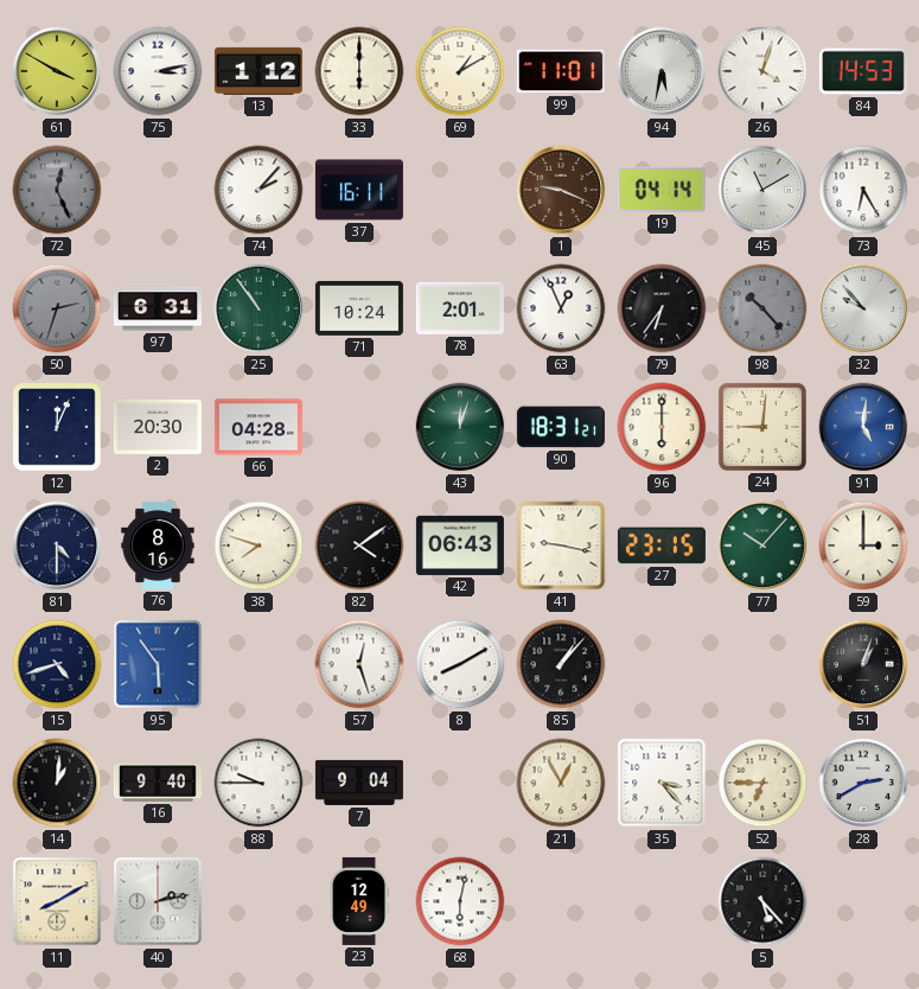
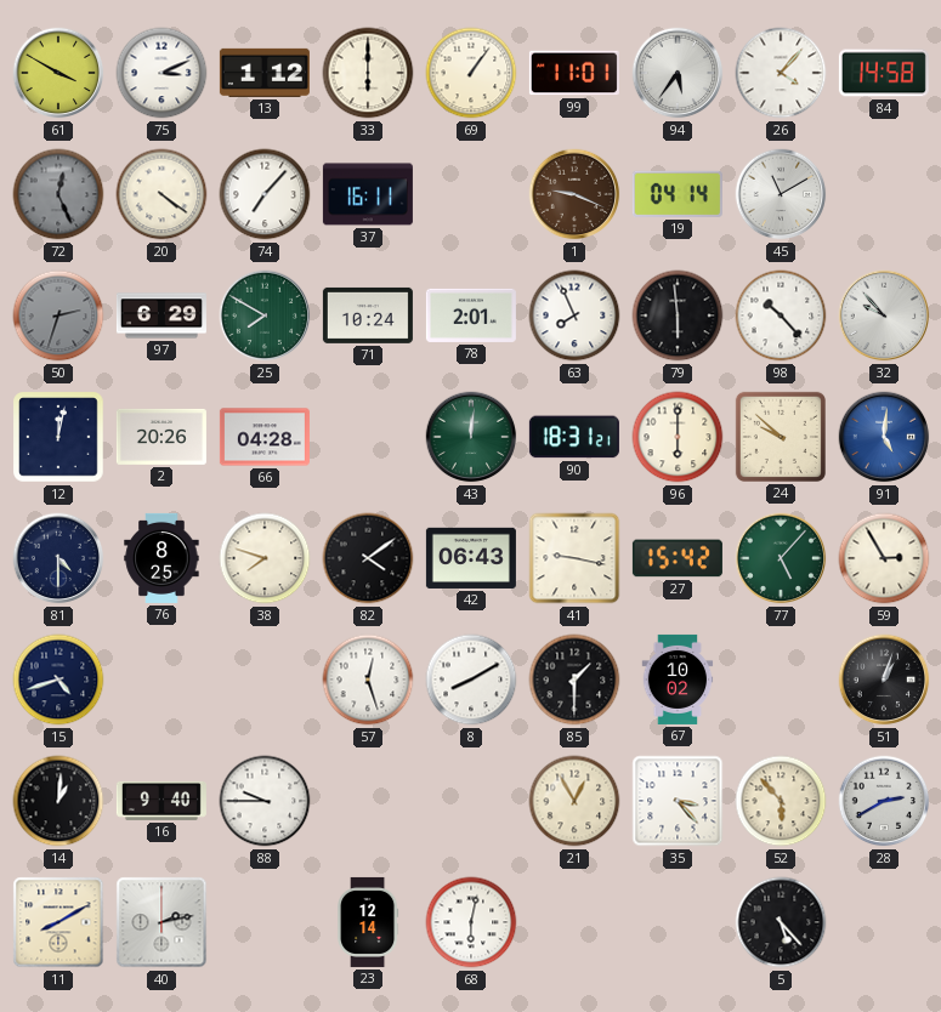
75: 3:13 -> 3:11 (161, 73)
69: 1:10 -> 1:06 (471, 73)
94: 5:32 -> 5:36 (678, 73)
26: 4:03 -> 4:07 (781, 73)
84: 14:53 -> 14:58 (884, 73)
20: none -> 4:21 (161, 194)
74: 2:07 -> 7:07 (265, 194)
73: 6:25 -> none (863, 190)
97: 6:31 -> 6:29 (161, 315)
25: 10:54 -> 7:50 (265, 315)
63: 12:56 -> 7:56 (574, 315)
79: 6:36 -> 5:59 (678, 315)
98 dial: grey -> white (781, 315)
12: 12:04 -> 12:02 (58, 437)
2: 20:30 -> 20:26 (161, 437)
43: 12:03 -> 12:01 (471, 437)
24: 9:01 -> 9:52 (781, 437)
76: 8:16 -> 8:25 (161, 558)
27: 23:15 -> 15:42 (678, 558)
77: 10:07 -> 5:07 (781, 558)
59: 3:00 -> 2:55 (884, 558)
95: 5:54 -> none (158, 664)
85: 1:07 -> 1:30 (574, 680)
67: none -> 10:02 (678, 680)
7: 9:04 -> none (359, 783)
52: 6:45 -> 5:53 (781, 801)
23: 12:49 -> 12:14 (368, 922)
